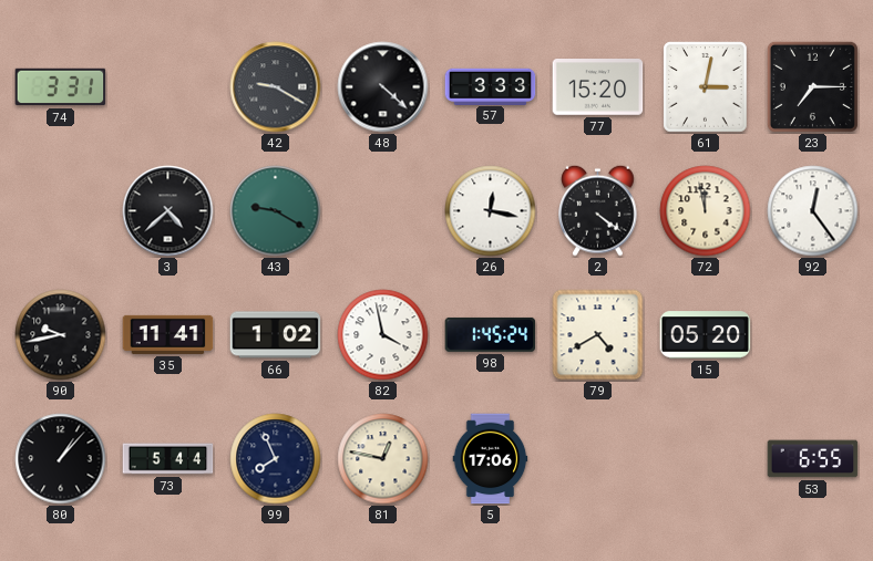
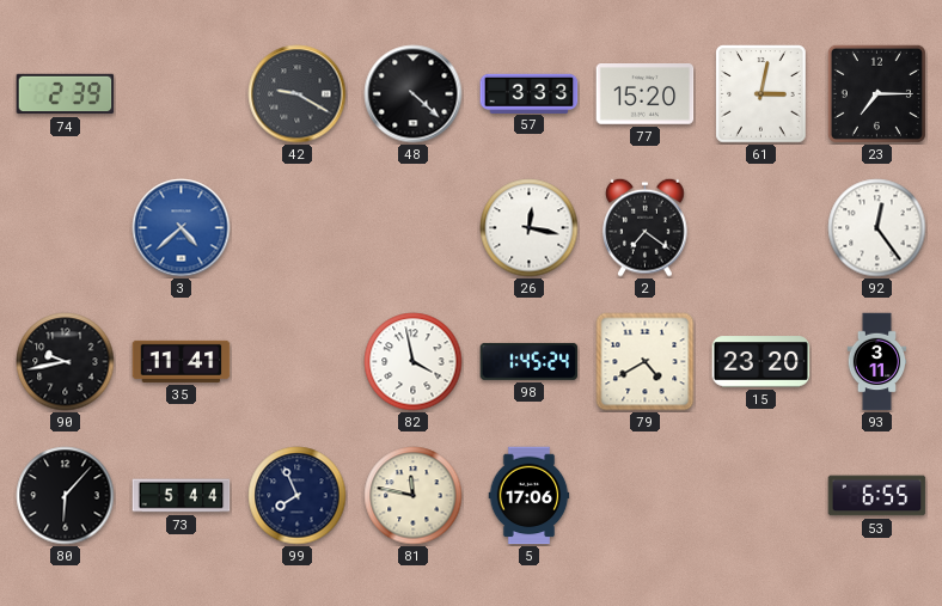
74: 3:31 -> 2:39 (66, 94)
3 dial: black -> blue (182, 228)
43: 9:20 -> none (276, 211)
2: 4:21 -> 7:21 (646, 227)
72: 11:58 -> none (706, 211)
66: 1:02 -> none (276, 335)
15: 05:20 -> 23:20 (761, 362)
93: none -> 3:11 (877, 362)
80: 1:07 -> 6:07 (66, 496)
81: 12:47 -> 11:47 (414, 496)
